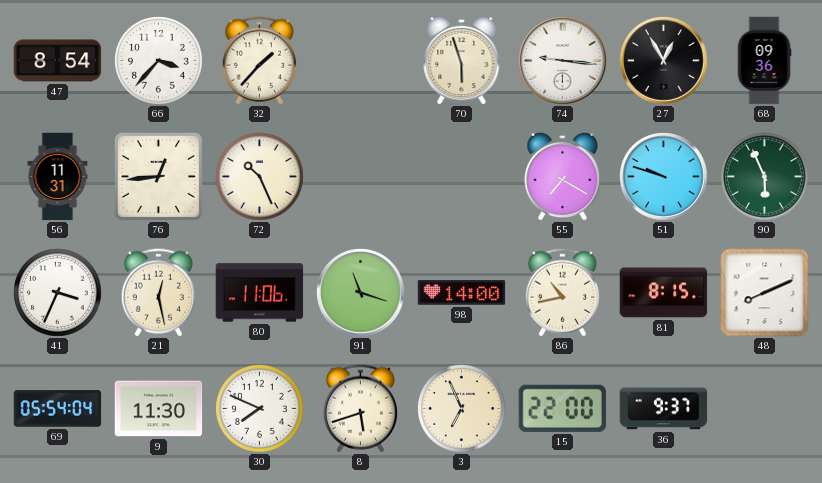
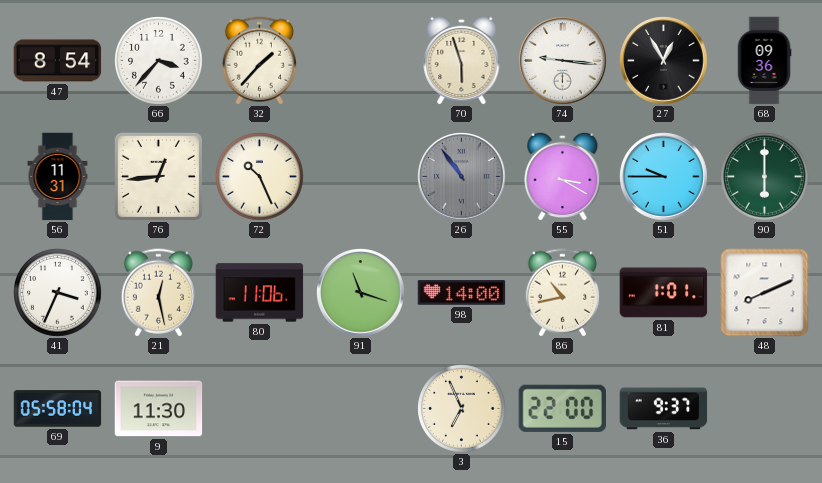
26: none -> 10:54 (462, 177)
55: 7:20 -> 3:20 (563, 176)
51: 9:48 -> 9:45 (664, 177)
90: 5:56 -> 6:00 (765, 177)
81: 8:15 -> 1:01 (664, 293)
69: 05:54 -> 05:58 (58, 409)
30: 7:49 -> none (260, 409)
8: 5:42 -> none (360, 409)
